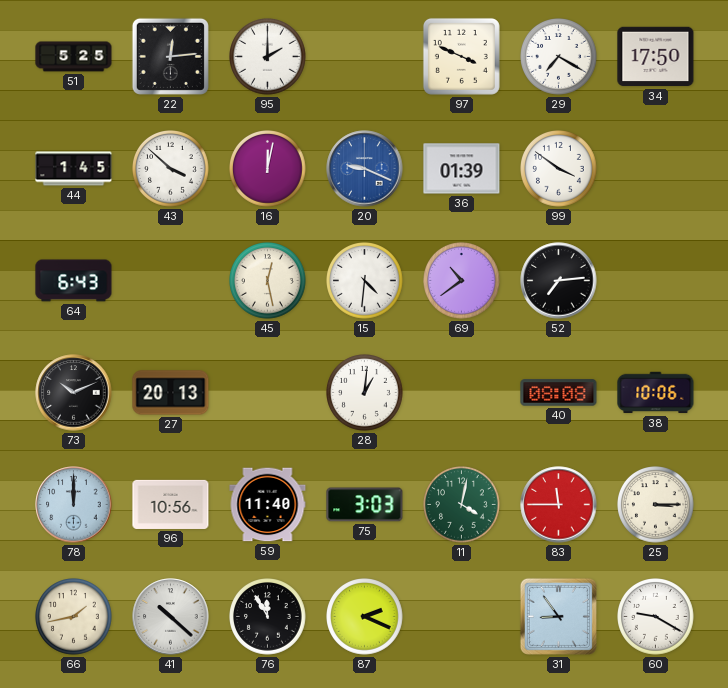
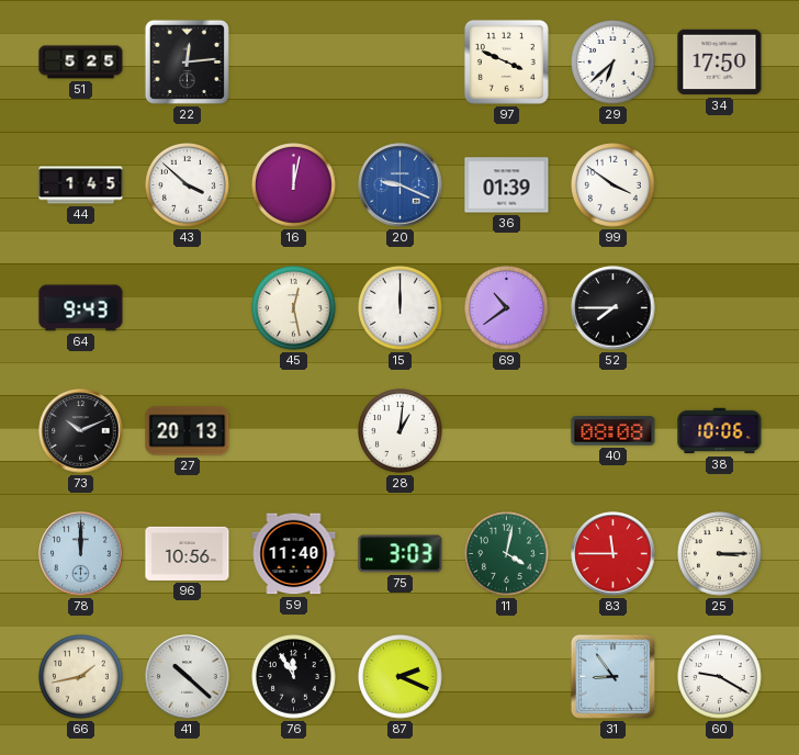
95: 2:00 -> none (268, 57)
29: 7:20 -> 6:38 (614, 63)
64: 6:43 -> 9:43 (81, 308)
15: 4:31 -> 12:00 (401, 308)
52: 7:14 -> 7:45 (614, 308)
